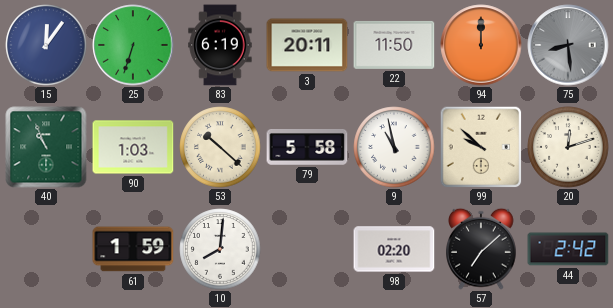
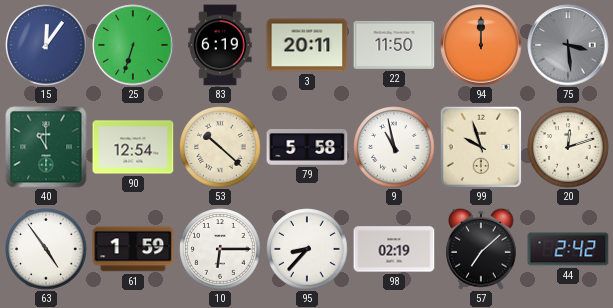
75: 8:29 -> 3:29 (568, 45)
40: 10:56 -> 11:00 (46, 147)
90: 1:03 -> 12:54 (133, 147)
99: 9:52 -> 9:57 (481, 147)
63: none -> 4:54 (46, 249)
10: 8:01 -> 6:15 (220, 249)
95: none -> 8:37 (307, 249)
98: 02:20 -> 02:19 (394, 249)
